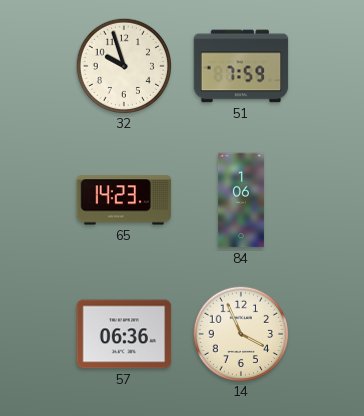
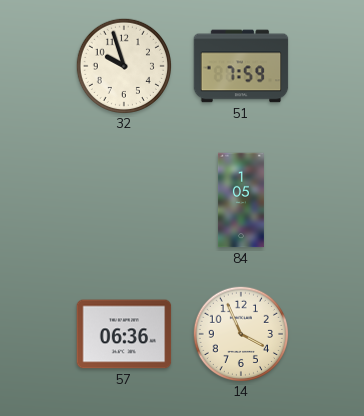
65: 14:23 -> none (124, 200)
84: 1:06 -> 1:05 (241, 200)
